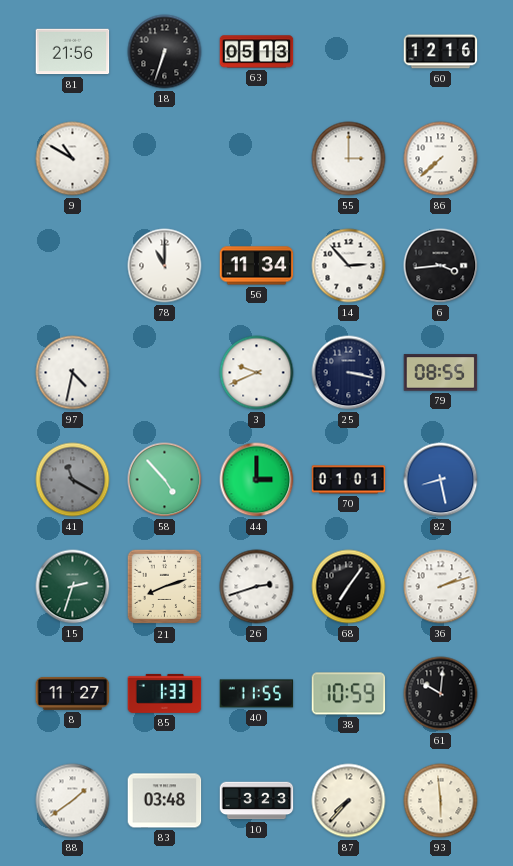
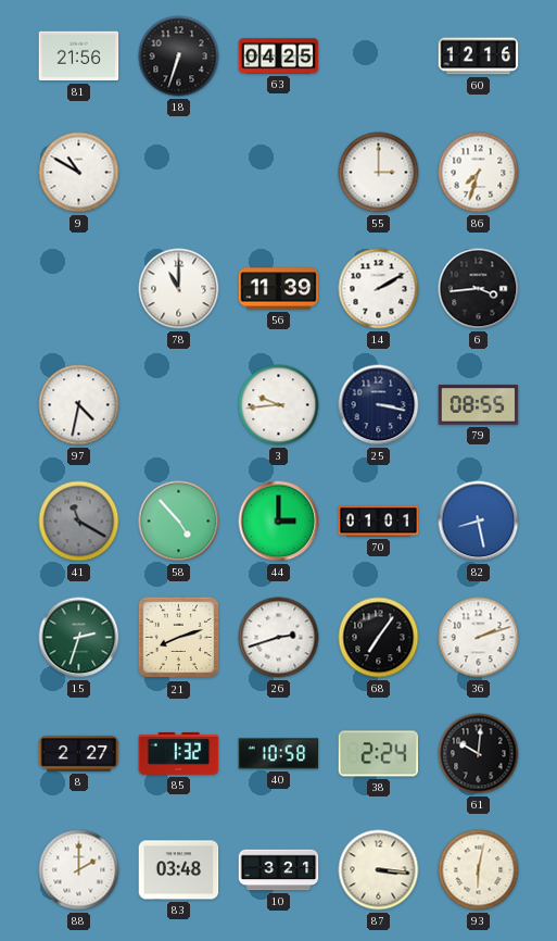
63: 05:13 -> 04:25 (279, 57)
86: 7:38 -> 7:33 (479, 173)
56: 11:34 -> 11:39 (279, 289)
14: 2:53 -> 2:10 (379, 289)
3: 9:41 -> 9:44 (279, 405)
8: 11:27 -> 2:27 (79, 753)
85: 1:33 -> 1:32 (179, 753)
40: 11:55 -> 10:58 (279, 754)
38: 10:59 -> 2:24 (379, 754)
88: 1:39 -> 2:00 (79, 870)
10: 3:23 -> 3:21 (279, 870)
87: 7:37 -> 3:16 (379, 870)
93: 5:59 -> 6:02 (479, 870)
